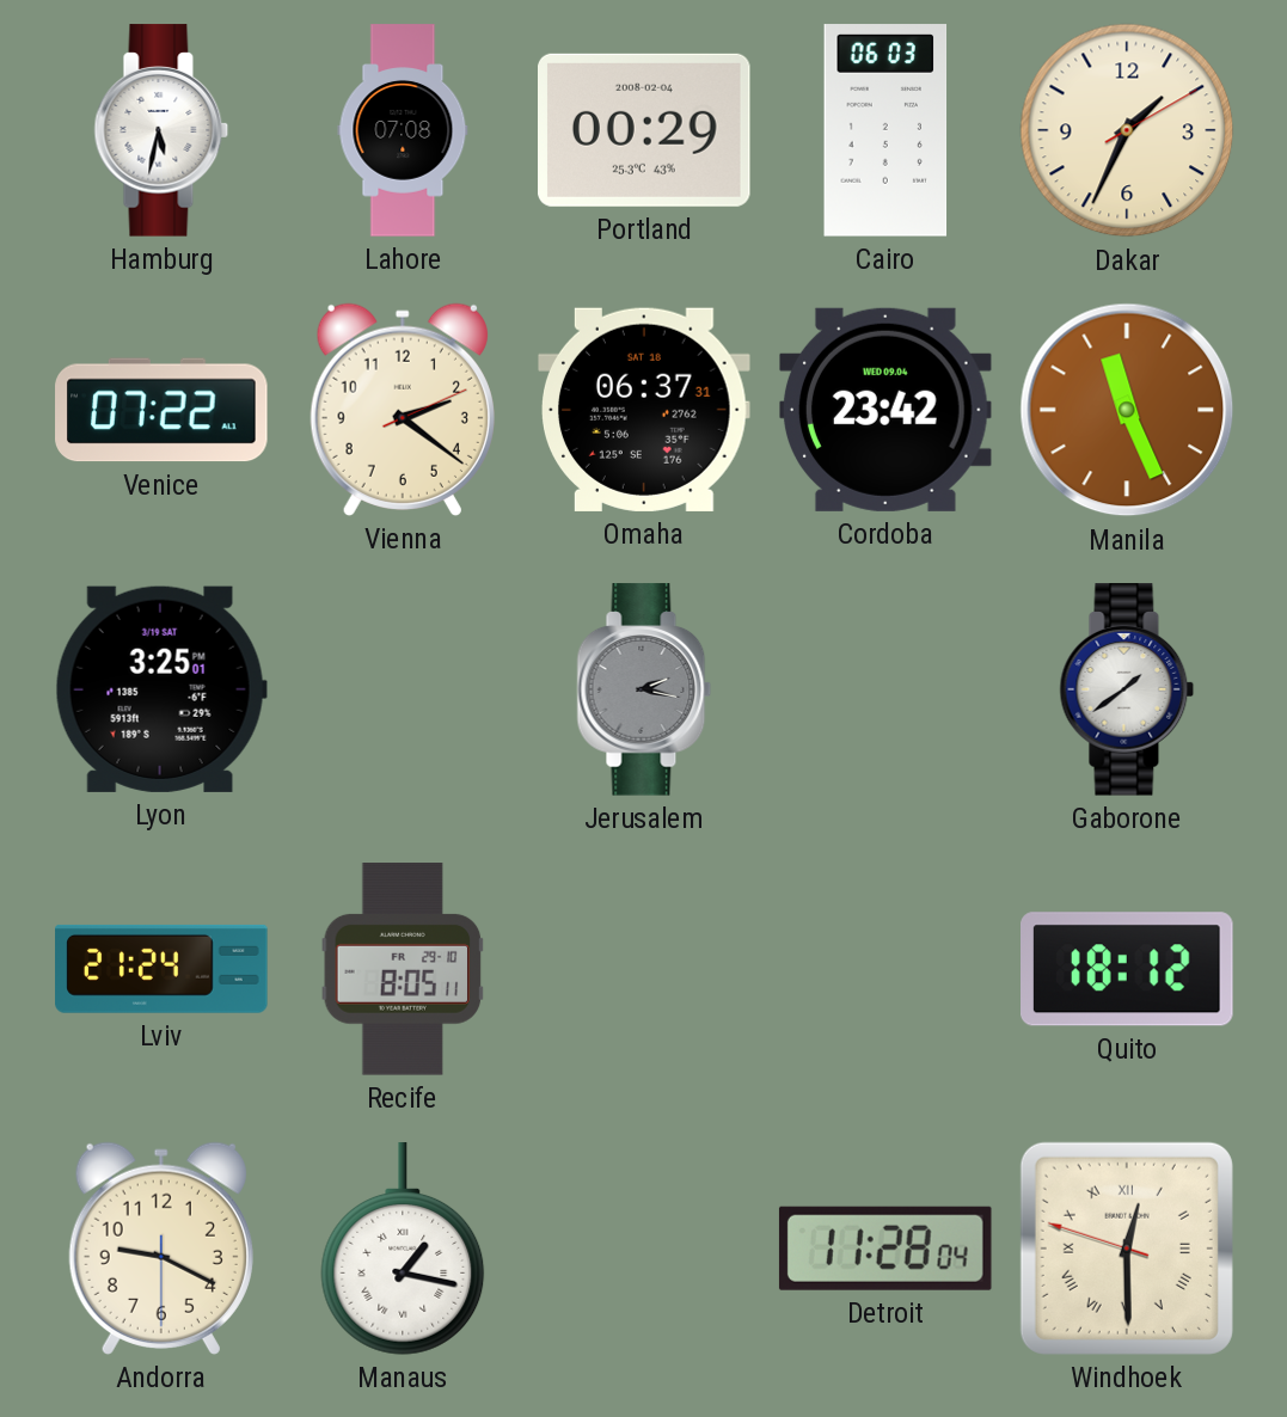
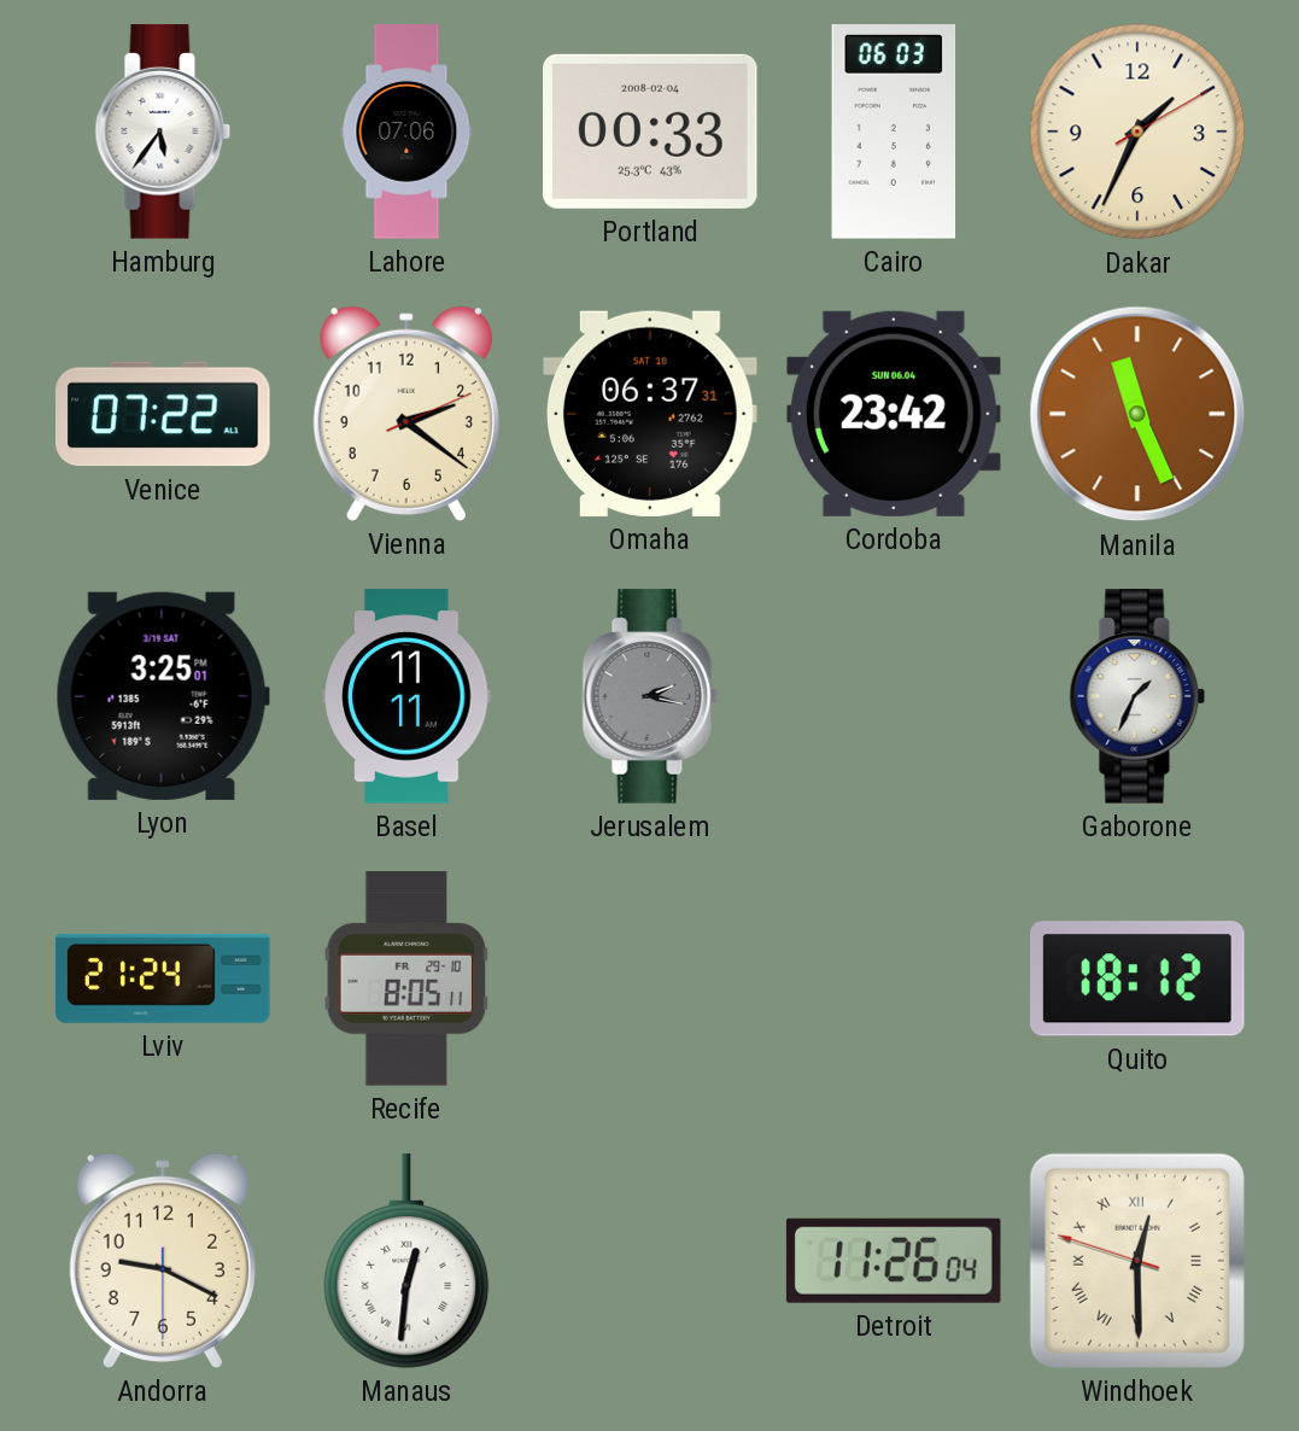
Hamburg: 5:32 -> 5:36 (163, 132)
Lahore: 07:08 -> 07:06 (406, 132)
Portland: 00:29 -> 00:33 (651, 132)
Cordoba date: WED 09.04 -> SUN 06.04 (895, 414)
Basel: none -> 11:11 (406, 696)
Gaborone: 1:39 -> 1:34 (1137, 696)
Manaus: 1:17 -> 12:31 (406, 1261)
Detroit: 11:28 -> 11:26 (894, 1261)
